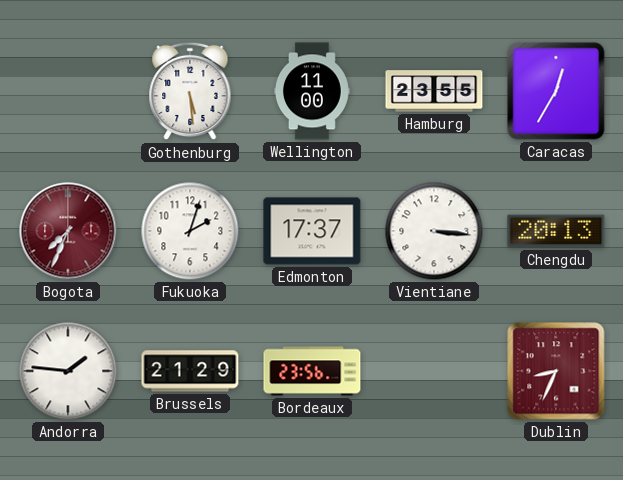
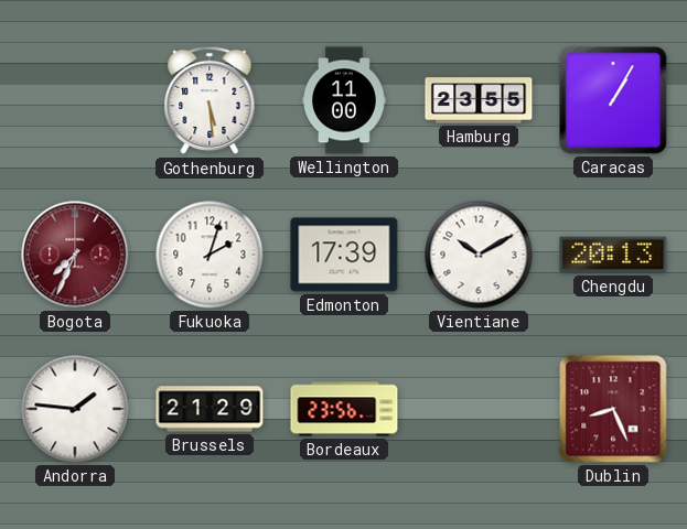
Caracas: 12:35 -> 1:05 (613, 100)
Edmonton: 17:37 -> 17:39 (344, 255)
Vientiane: 3:16 -> 10:10 (479, 255)
Dublin: 8:34 -> 8:26 (613, 409)
